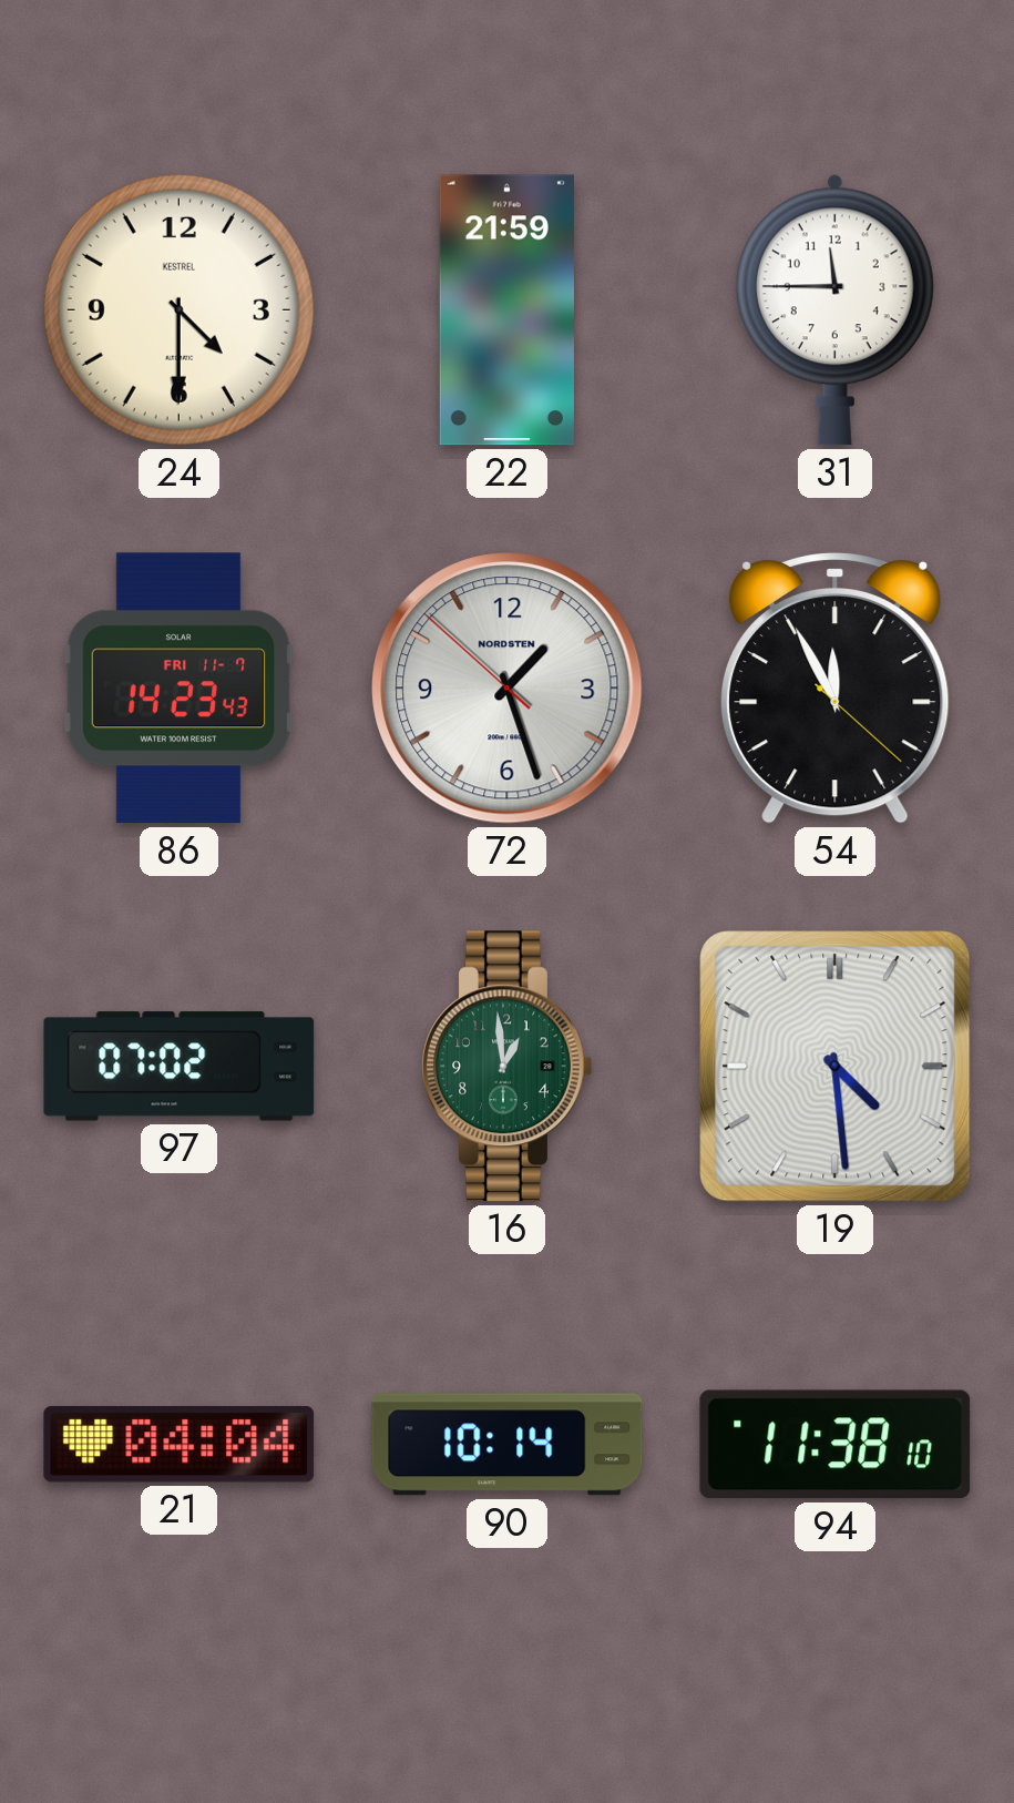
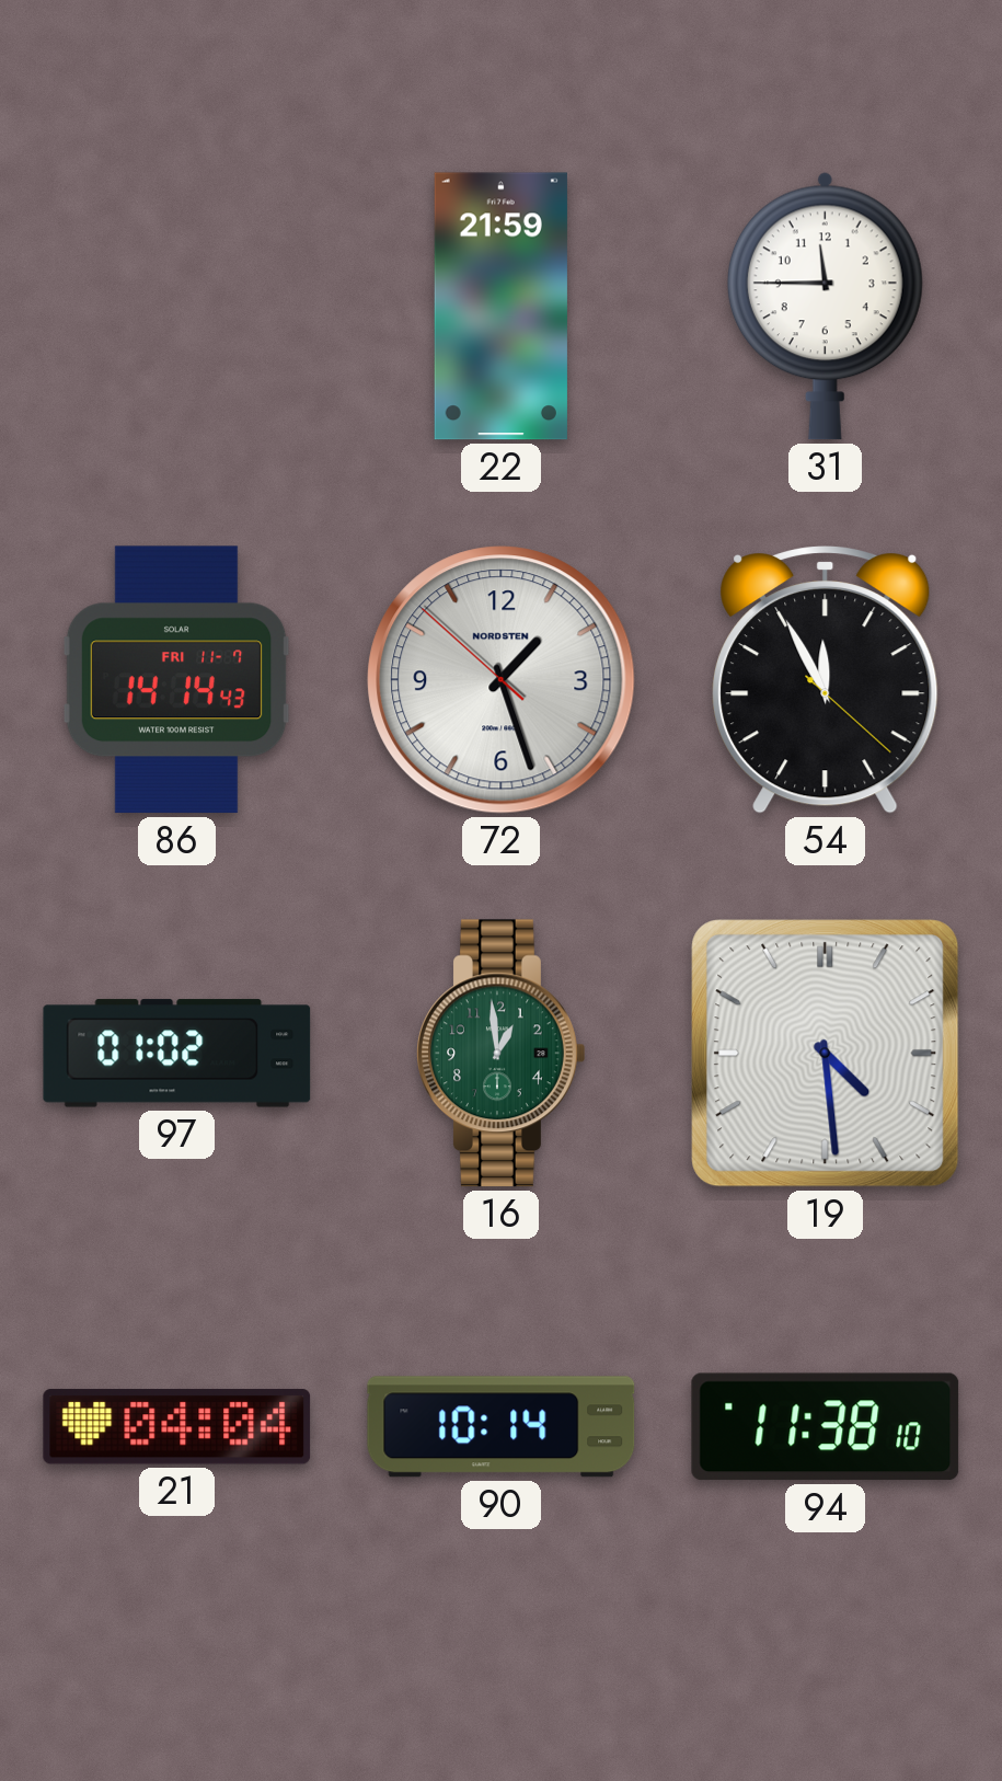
24: 4:30 -> none (178, 309)
86: 14:23 -> 14:14 (176, 680)
97: 07:02 -> 01:02 (177, 1054)
